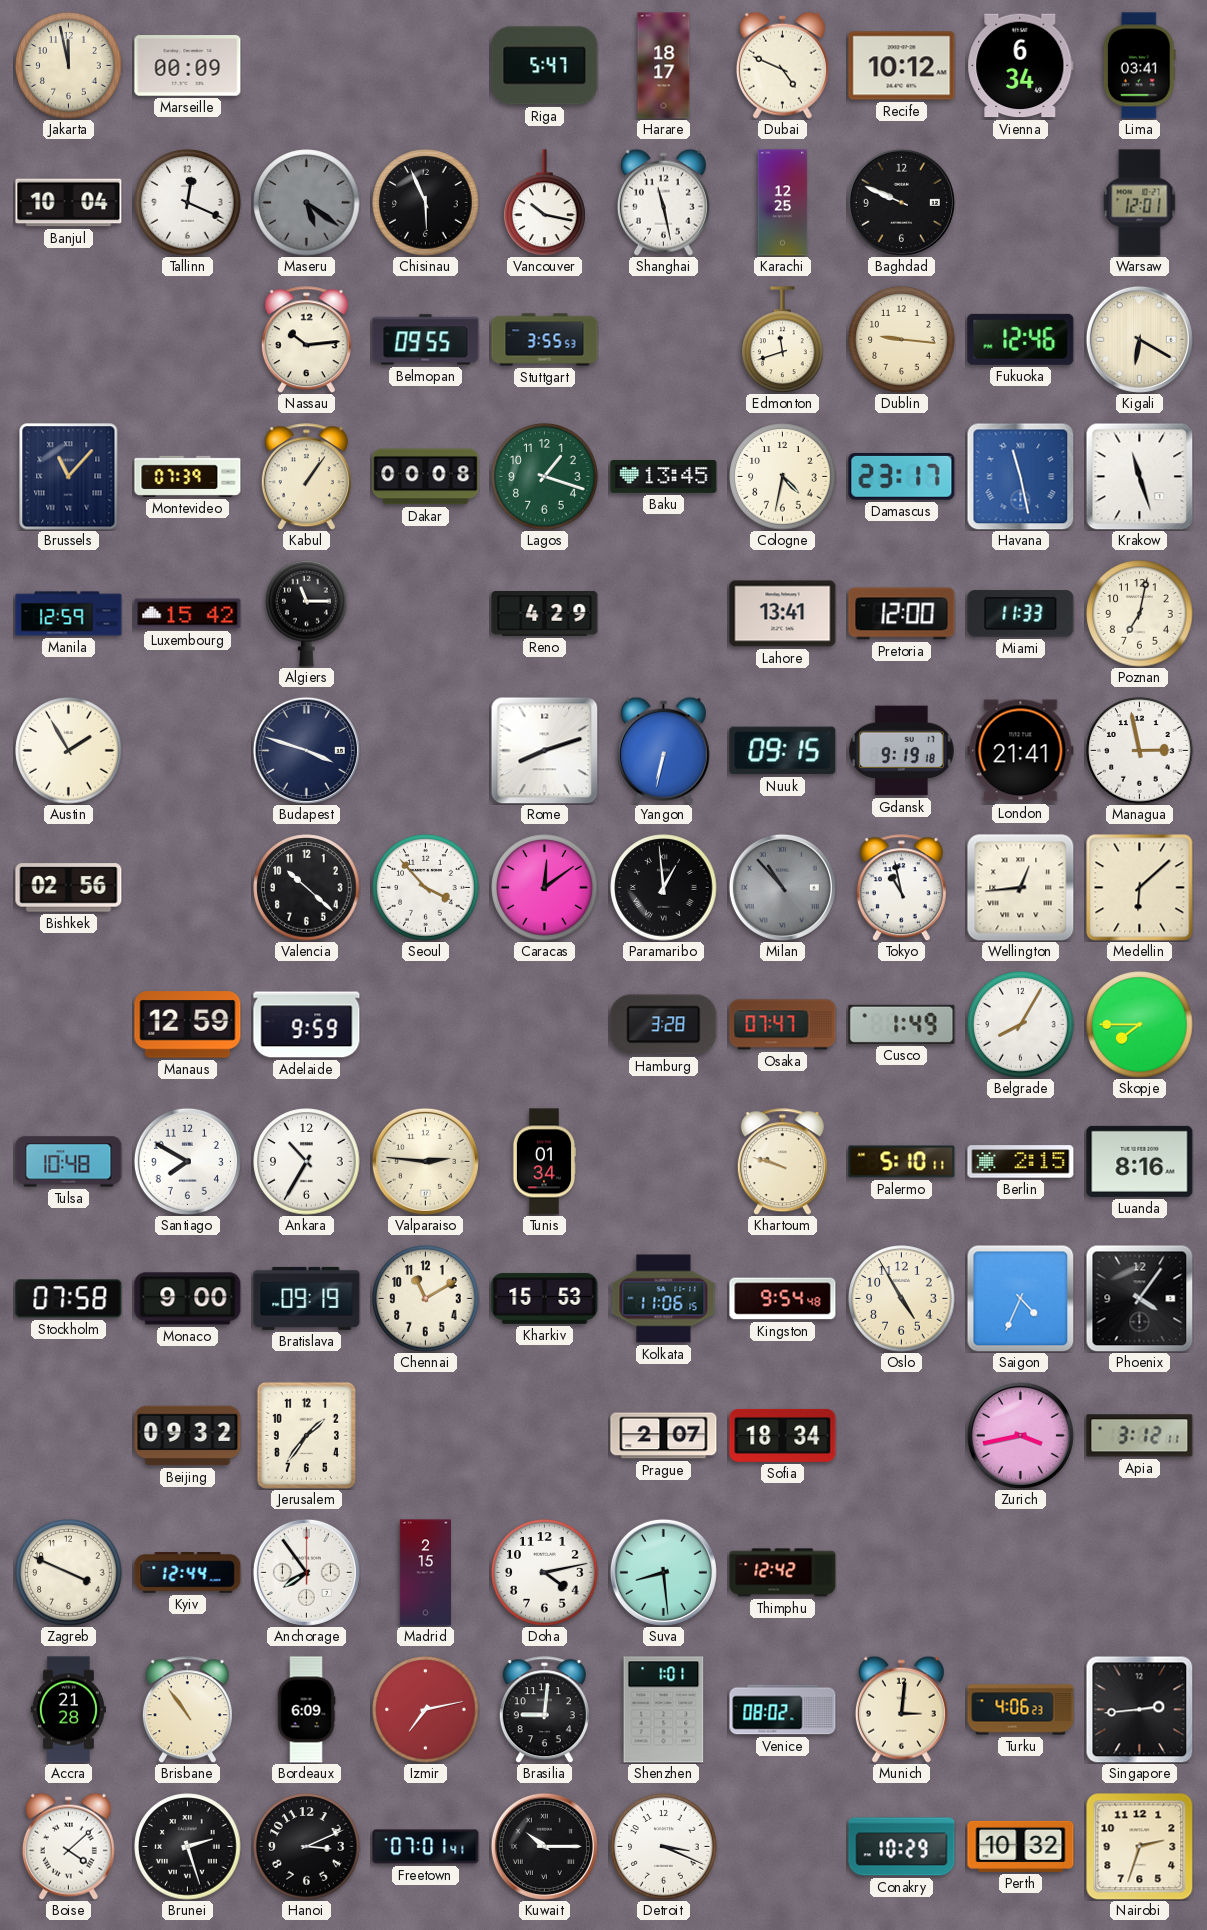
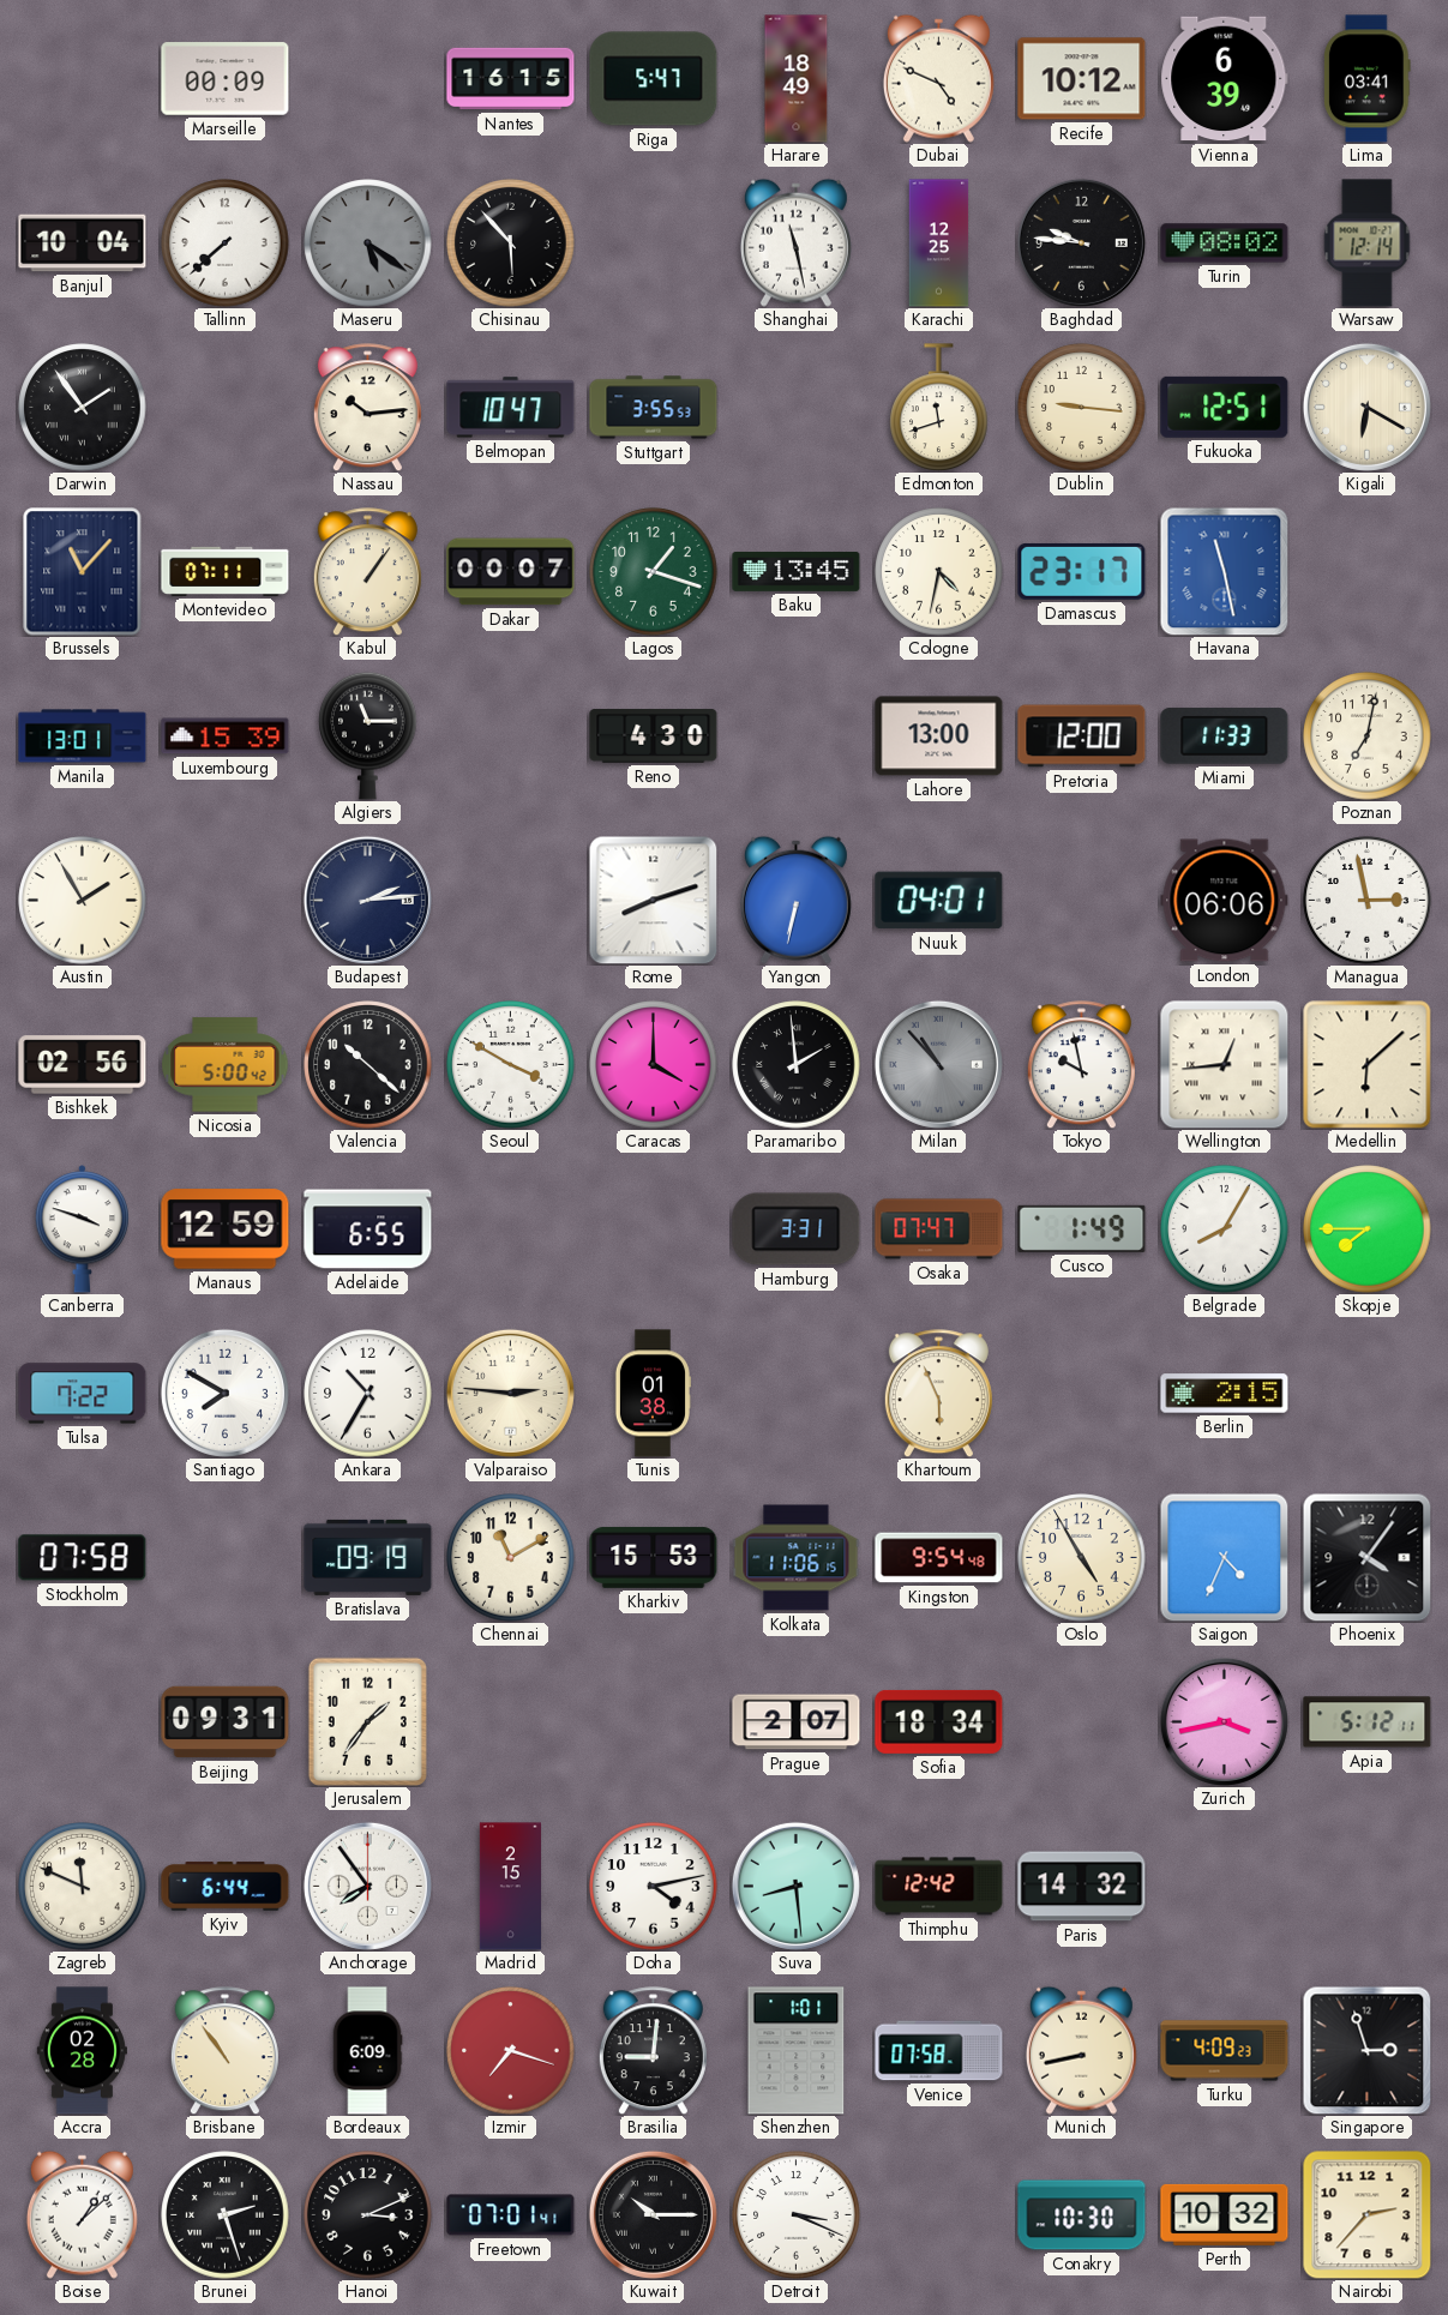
Jakarta: 11:58 -> none (69, 66)
Nantes: none -> 16:15 (511, 79)
Harare: 18:17 -> 18:49 (797, 79)
Vienna: 6:34 -> 6:39 (1225, 79)
Tallinn: 12:19 -> 7:38 (226, 243)
Chisinau: 5:56 -> 5:53 (511, 243)
Vancouver: 10:17 -> none (545, 203)
Baghdad: 9:49 -> 9:46 (1081, 242)
Turin: none -> 08:02 (1225, 243)
Warsaw: 12:01 -> 12:14 (1368, 243)
Darwin: none -> 1:54 (83, 408)
Belmopan: 09:55 -> 10:47 (511, 408)
Fukuoka: 12:46 -> 12:51 (1225, 407)
Montevideo: 07:39 -> 07:11 (226, 571)
Dakar: 00:08 -> 00:07 (511, 572)
Krakow: 11:27 -> none (1139, 476)
Manila: 12:59 -> 13:01 (83, 736)
Luxembourg: 15:42 -> 15:39 (226, 736)
Reno: 4:29 -> 4:30 (654, 736)
Lahore: 13:41 -> 13:00 (939, 736)
Budapest: 3:48 -> 2:14 (367, 900)
Nuuk: 09:15 -> 04:01 (939, 901)
Gdansk: 9:19 -> none (902, 751)
London: 21:41 -> 06:06 (1225, 901)
Nicosia: none -> 5:00 (226, 1065)
Seoul: 3:53 -> 3:50 (511, 1065)
Caracas: 12:09 -> 4:00 (654, 1065)
Paramaribo: 12:59 -> 1:59 (797, 1065)
Tokyo: 10:58 -> 9:58 (1081, 1065)
Canberra: none -> 3:48 (82, 1229)
Adelaide: 9:59 -> 6:55 (368, 1229)
Hamburg: 3:28 -> 3:31 (797, 1229)
Tulsa: 10:48 -> 7:22 (83, 1394)
Tunis: 01:34 -> 01:38 (651, 1394)
Khartoum: 9:48 -> 5:56 (938, 1394)
Palermo: 5:10 -> none (902, 1162)
Luanda: 8:16 -> none (1140, 1161)
Monaco: 9:00 -> none (188, 1299)
Beijing: 09:32 -> 09:31 (226, 1722)
Apia: 3:12 -> 5:12 (1368, 1722)
Zagreb: 3:49 -> 11:49 (83, 1887)
Kyiv: 12:44 -> 6:44 (226, 1887)
Paris: none -> 14:32 (1082, 1887)
Accra: 21:28 -> 02:28 (82, 2051)
Izmir: 7:13 -> 7:18 (511, 2051)
Venice: 08:02 -> 07:58 (939, 2051)
Munich: 3:01 -> 8:43 (1081, 2050)
Turku: 4:06 -> 4:09 (1225, 2051)
Singapore: 2:44 -> 2:57 (1366, 2050)
Boise: 4:08 -> 1:08 (82, 2214)
Conakry: 10:29 -> 10:30 (1082, 2215)
Nairobi: 2:33 -> 2:37 (1366, 2214)
